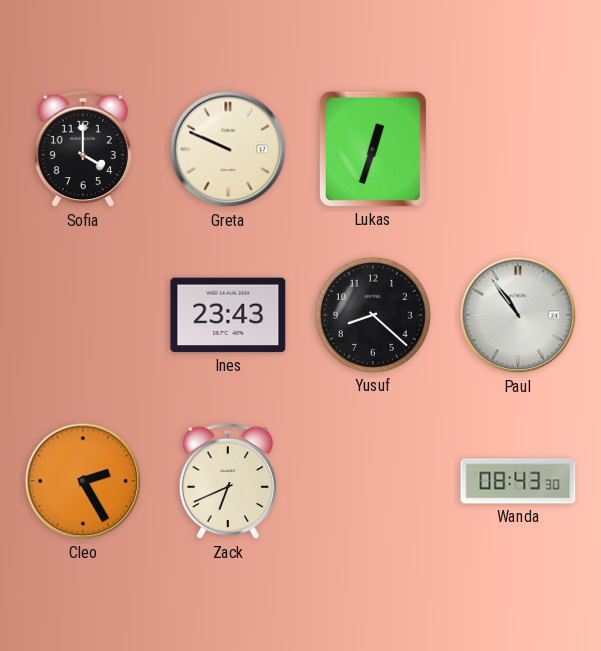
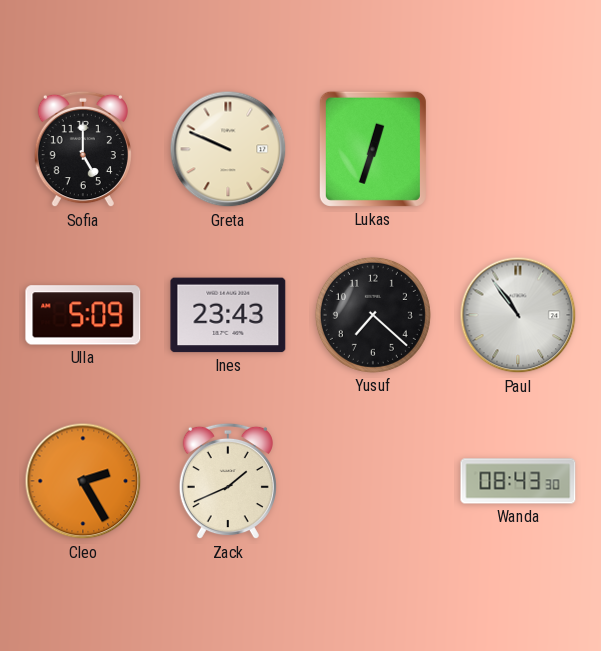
Sofia: 4:00 -> 5:00 (83, 149)
Ulla: none -> 5:09 (83, 315)
Yusuf: 8:22 -> 7:22 (373, 315)
Zack: 6:41 -> 1:41 (228, 481)
